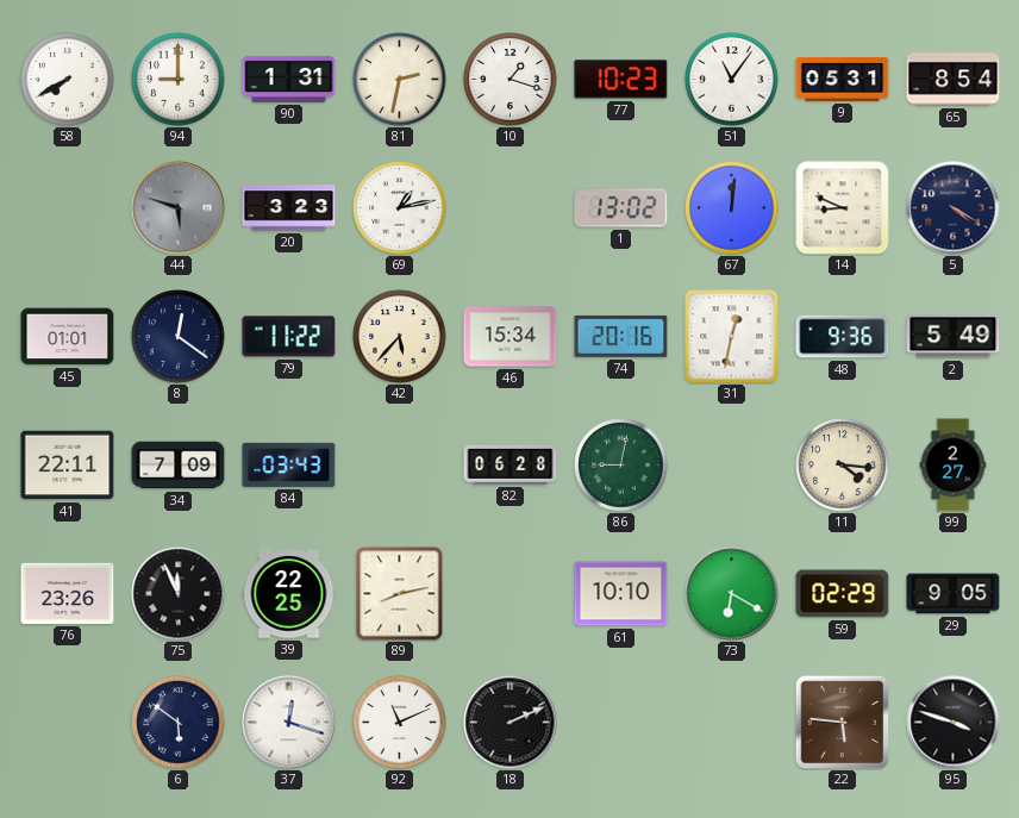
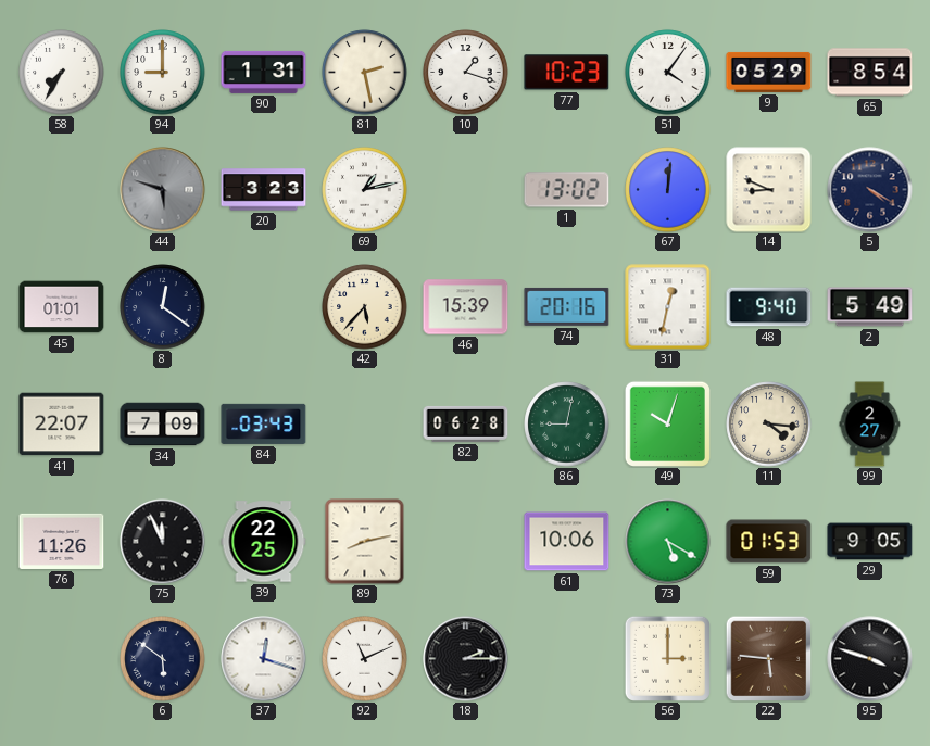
58: 7:40 -> 7:35 (62, 73)
81: 2:32 -> 2:28 (365, 73)
51: 11:06 -> 4:06 (668, 73)
9: 05:31 -> 05:29 (769, 72)
79: 11:22 -> none (289, 337)
46: 15:34 -> 15:39 (466, 307)
48: 9:36 -> 9:40 (769, 307)
41: 22:11 -> 22:07 (62, 425)
49: none -> 10:03 (667, 423)
76: 23:26 -> 11:26 (62, 541)
61: 10:10 -> 10:06 (567, 542)
73: 6:20 -> 5:20 (668, 542)
59: 02:29 -> 01:53 (769, 542)
18: 2:11 -> 2:15 (466, 659)
56: none -> 3:00 (667, 658)
